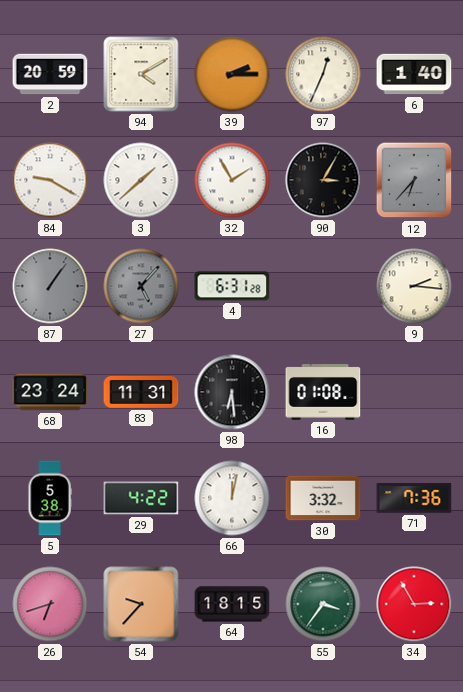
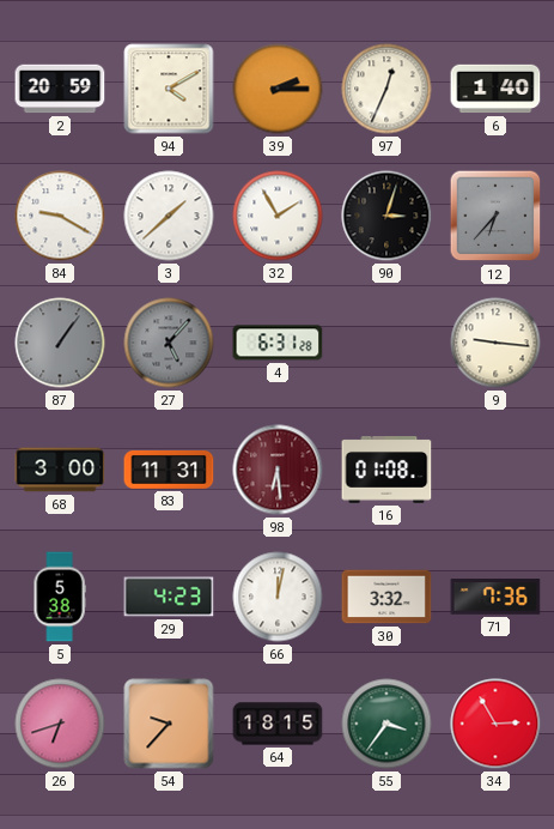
90: 3:05 -> 3:03 (386, 216)
9: 2:16 -> 9:16 (495, 343)
68: 23:24 -> 3:00 (60, 470)
98 dial: black -> burgundy (278, 470)
29: 4:22 -> 4:23 (169, 597)
